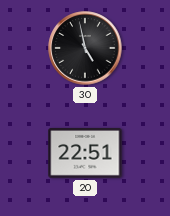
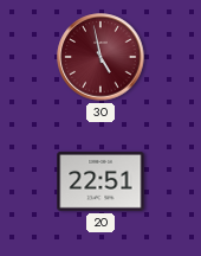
30 dial: black -> burgundy (100, 57)
